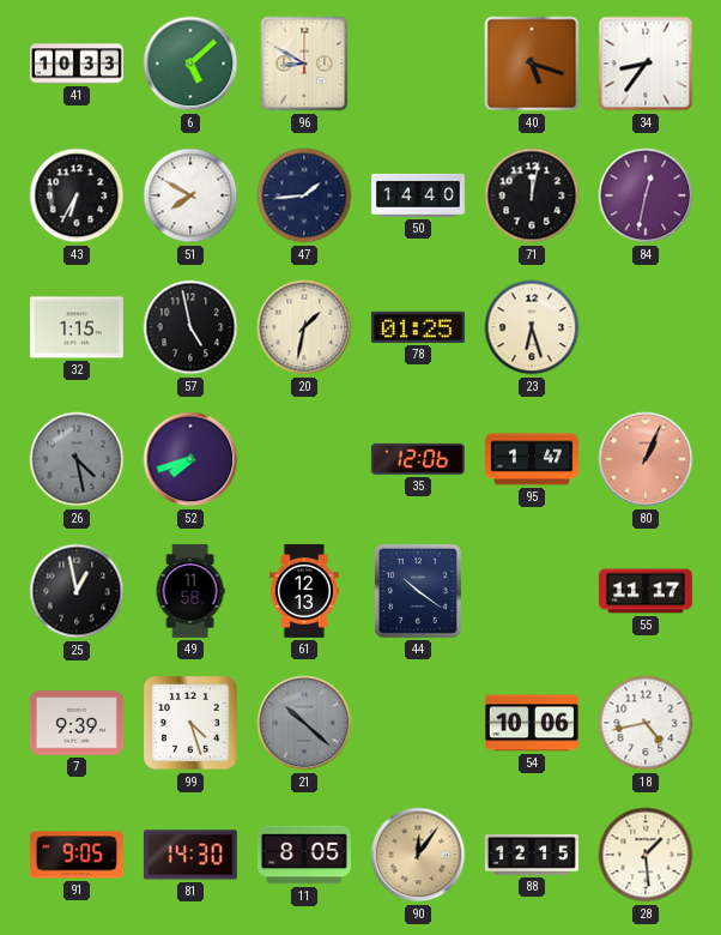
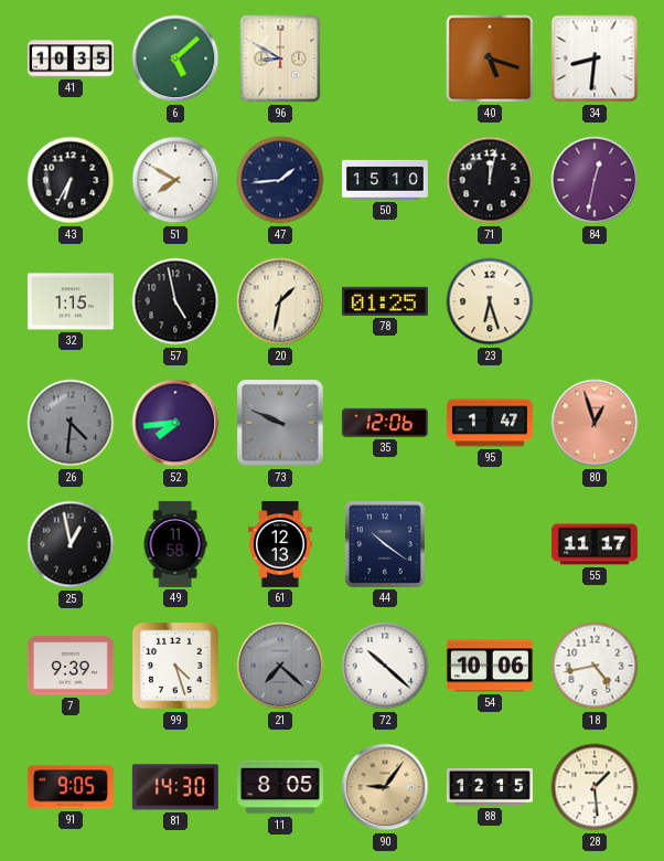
41: 10:33 -> 10:35 (71, 59)
34: 8:36 -> 8:31 (595, 59)
50: 14:40 -> 15:10 (385, 180)
26: 4:28 -> 4:31 (71, 423)
52: 7:42 -> 7:44 (175, 423)
73: none -> 9:49 (280, 423)
80: 1:04 -> 12:57 (595, 423)
21: 10:22 -> 7:22 (280, 666)
72: none -> 10:22 (385, 666)
90: 12:06 -> 9:06 (385, 787)
